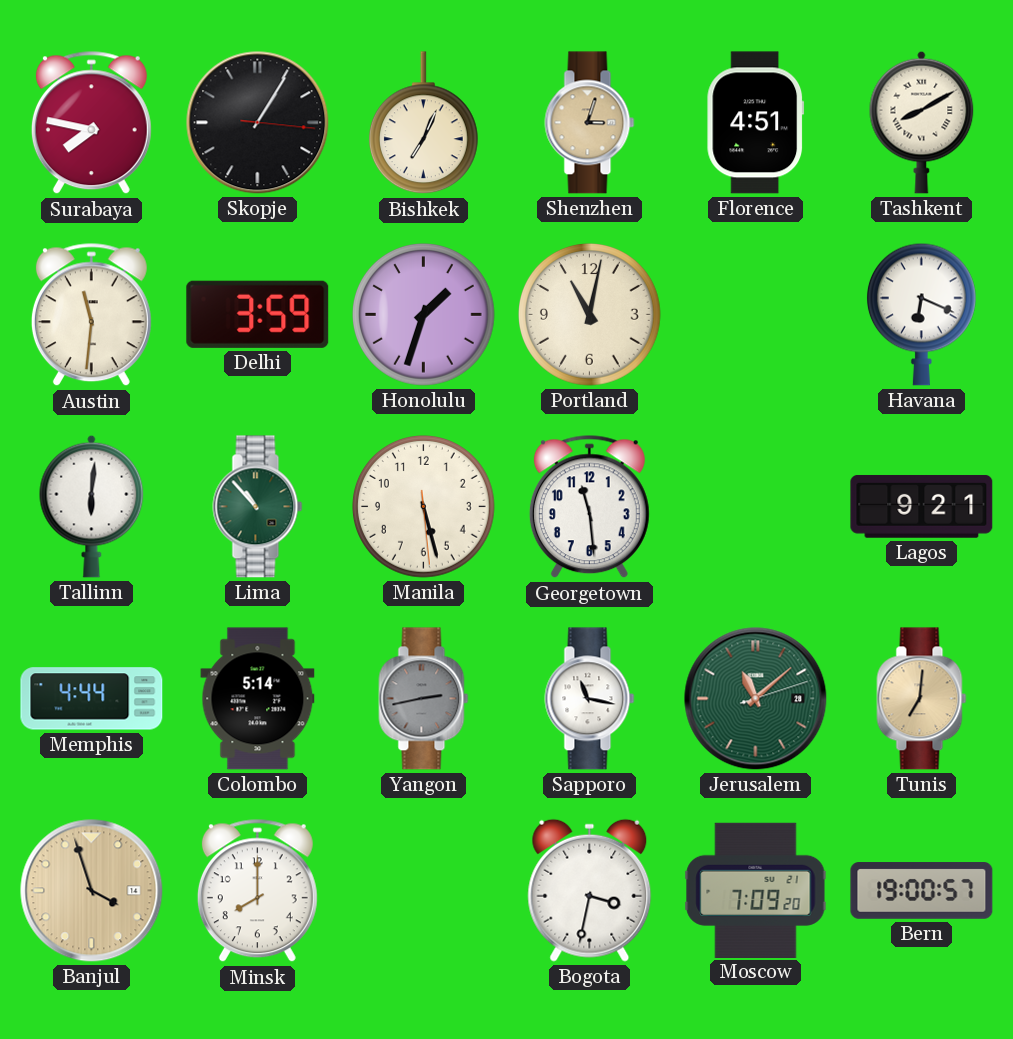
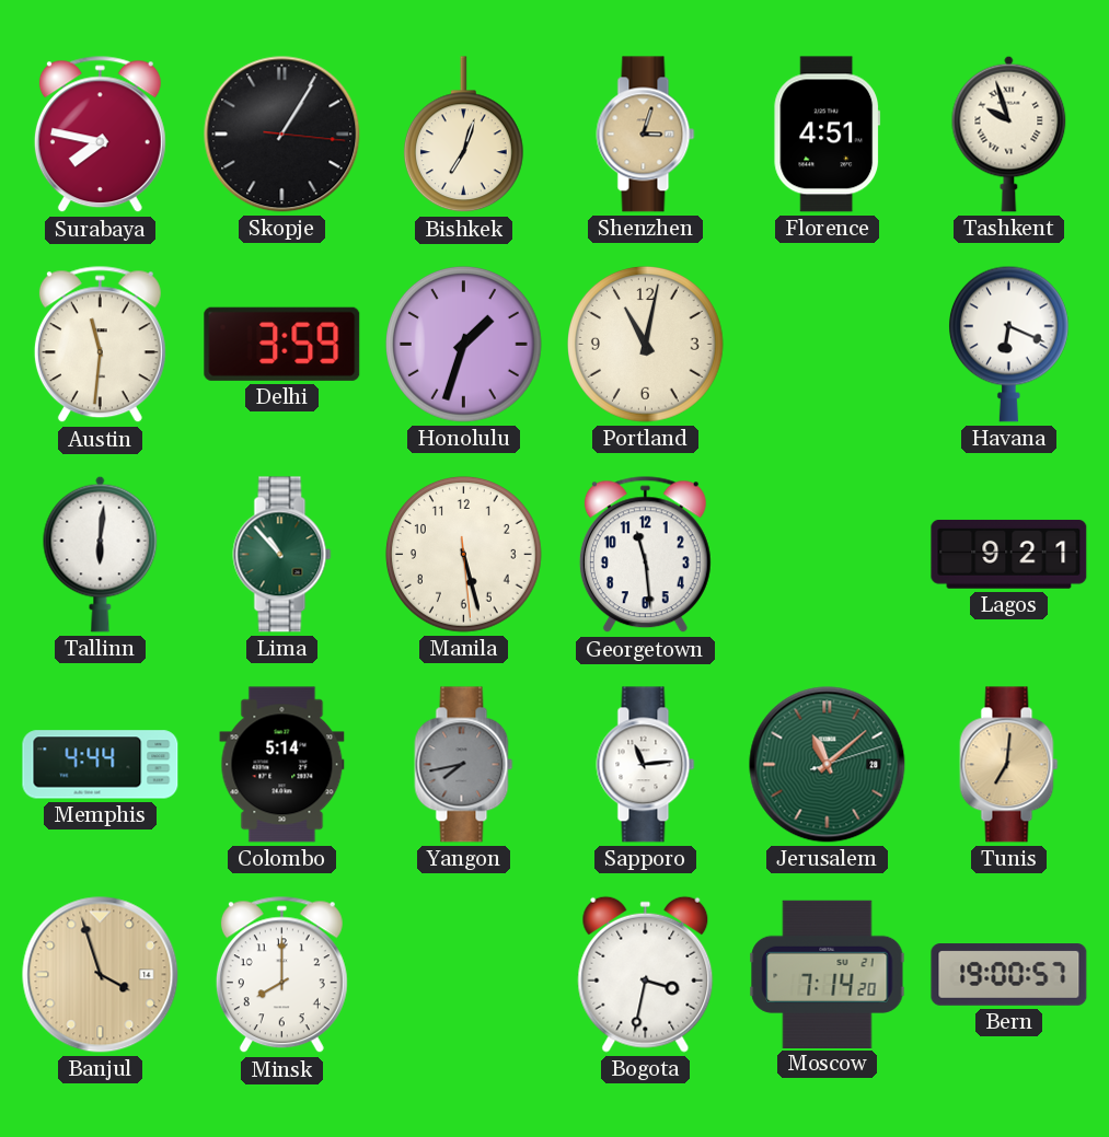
Bishkek: 7:04 -> 7:03 (463, 135)
Tashkent: 8:10 -> 9:57 (1009, 134)
Yangon: 2:43 -> 7:43 (464, 765)
Sapporo: 11:17 -> 11:14 (646, 765)
Moscow: 7:09 -> 7:14 (828, 974)
